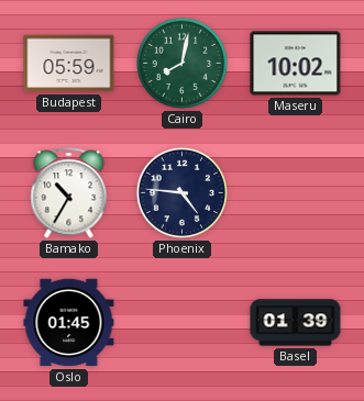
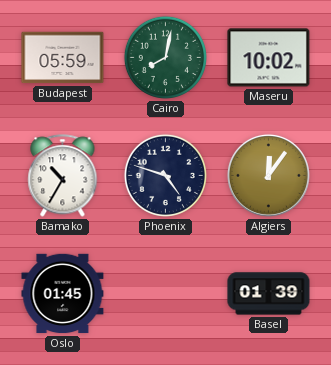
Phoenix: 4:46 -> 4:48 (165, 175)
Algiers: none -> 12:06 (268, 175)
